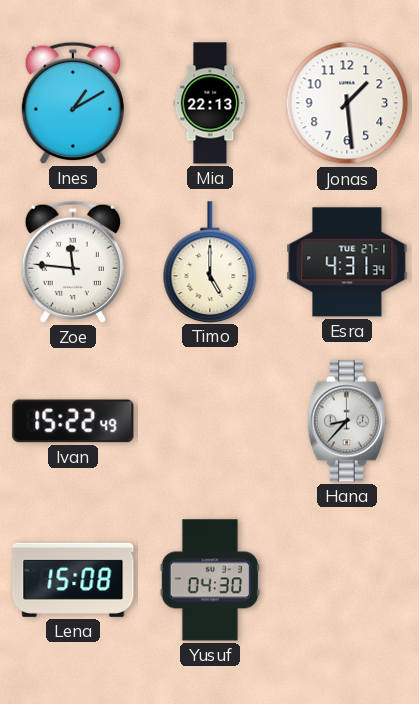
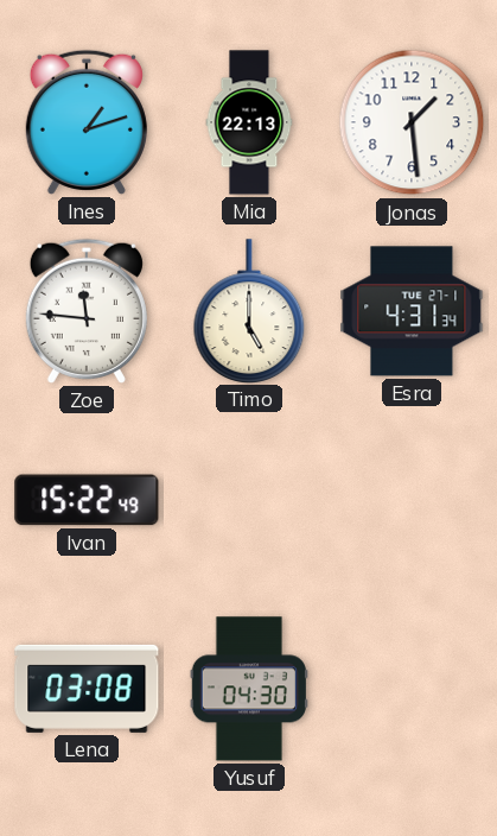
Ines: 1:10 -> 1:12 (87, 122)
Hana: 8:37 -> none (347, 421)
Lena: 15:08 -> 03:08 (87, 689)
